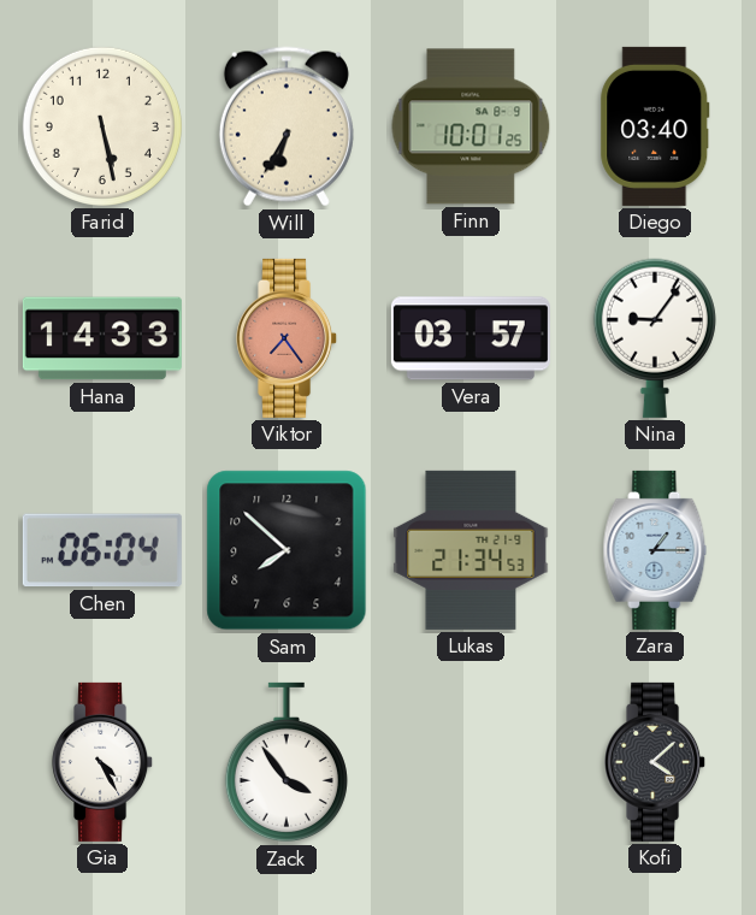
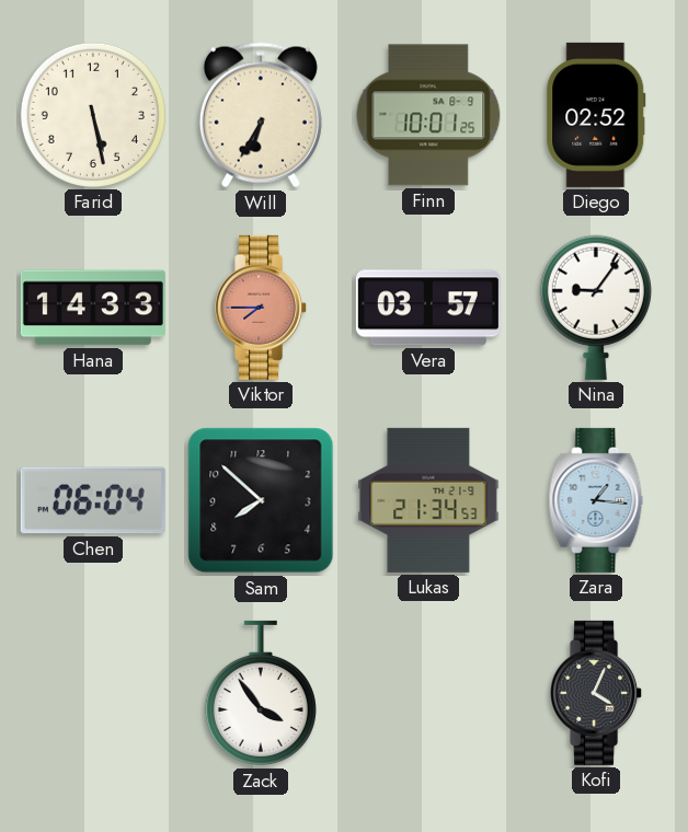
Diego: 03:40 -> 02:52 (596, 115)
Viktor: 7:24 -> 7:45 (262, 308)
Zara: 1:15 -> 1:16 (596, 500)
Gia: 4:25 -> none (104, 762)
Kofi: 4:08 -> 4:04 (597, 693)
